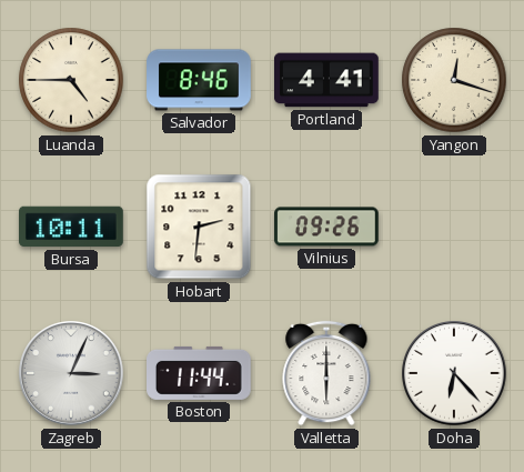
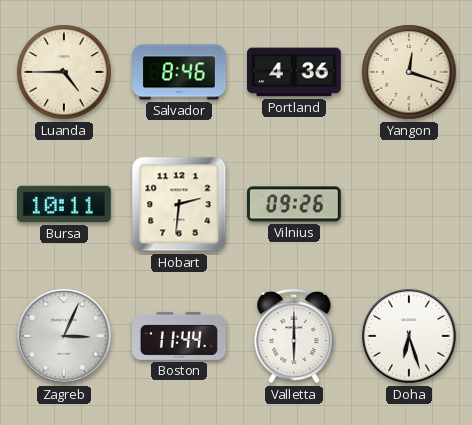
Portland: 4:41 -> 4:36 (295, 72)
Doha: 6:23 -> 6:27 (409, 336)
